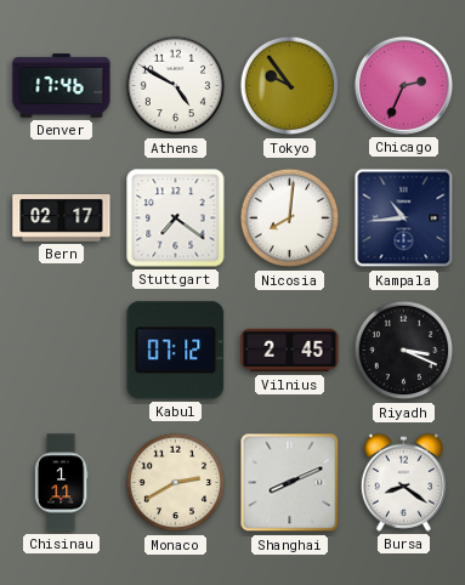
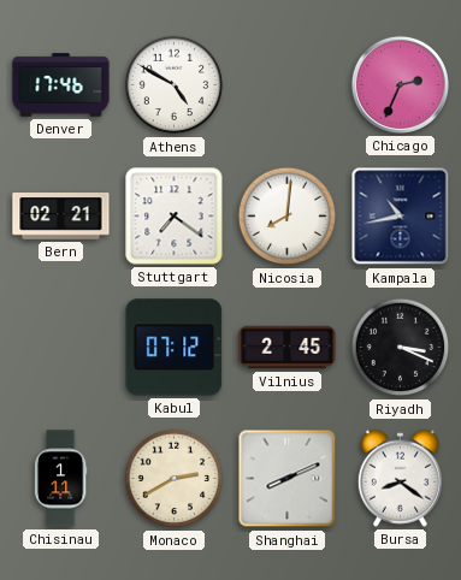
Tokyo: 9:54 -> none (290, 86)
Bern: 02:17 -> 02:21 (61, 217)
Kampala: 10:44 -> 10:43 (401, 217)
